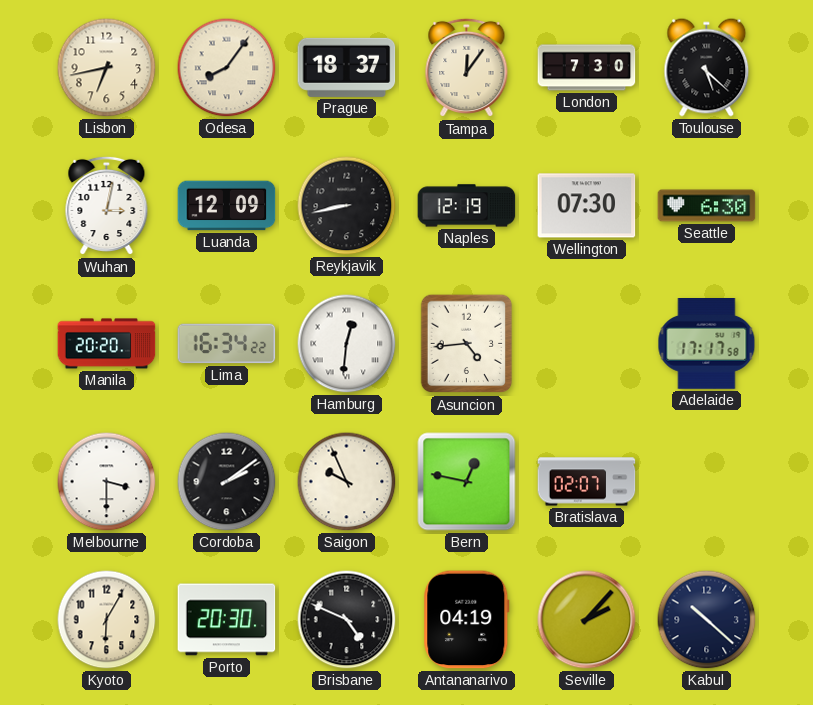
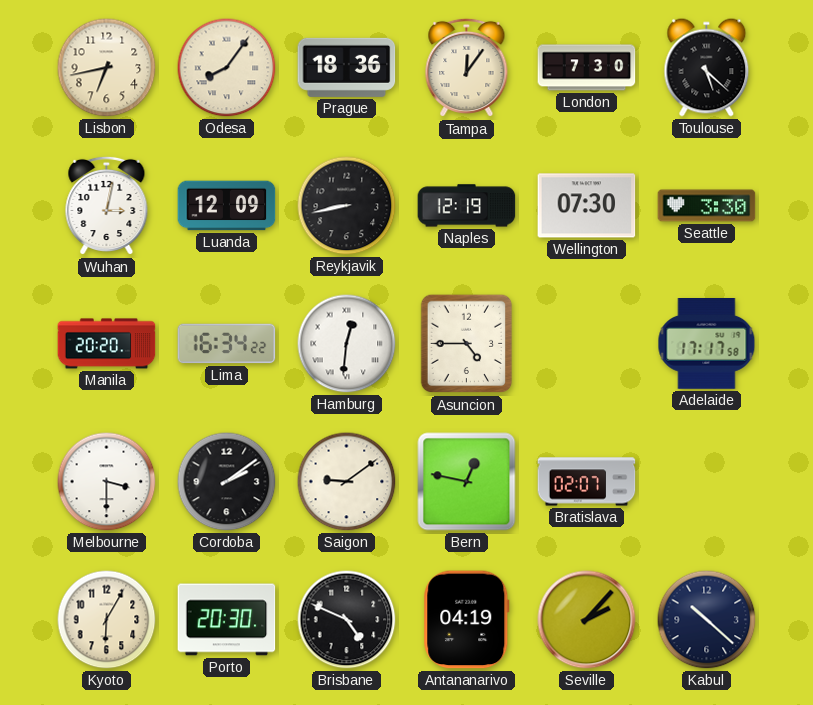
Prague: 18:37 -> 18:36 (347, 67)
Seattle: 6:30 -> 3:30 (707, 206)
Asuncion: 4:44 -> 4:45 (467, 344)
Saigon: 9:56 -> 9:09 (347, 482)
